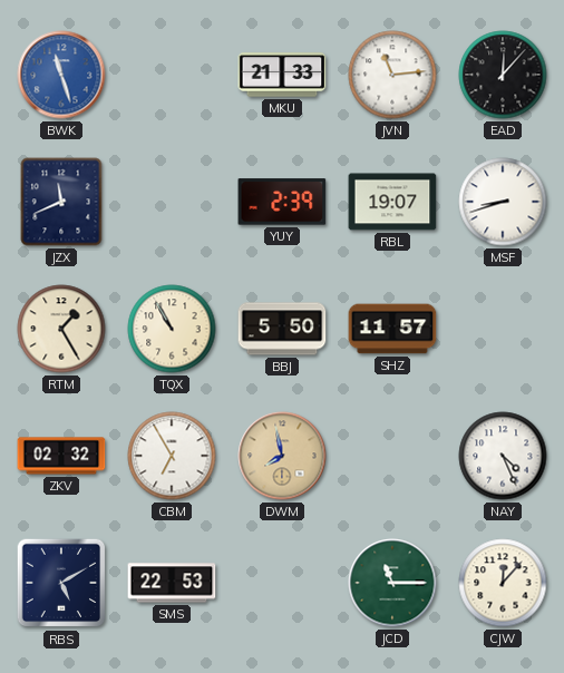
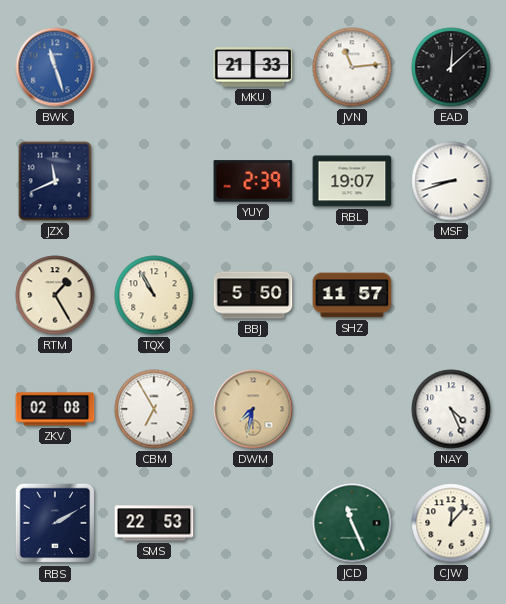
EAD: 12:07 -> 12:08 (451, 67)
ZKV: 02:32 -> 02:08 (55, 409)
DWM: 7:58 -> 7:32 (253, 409)
RBS: 5:10 -> 2:10 (55, 523)
JCD: 11:15 -> 11:26 (352, 523)
